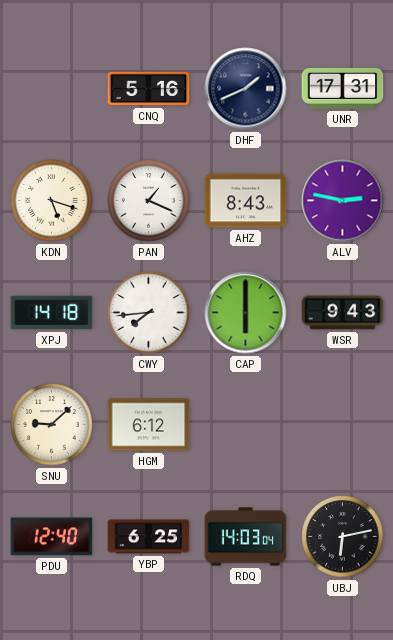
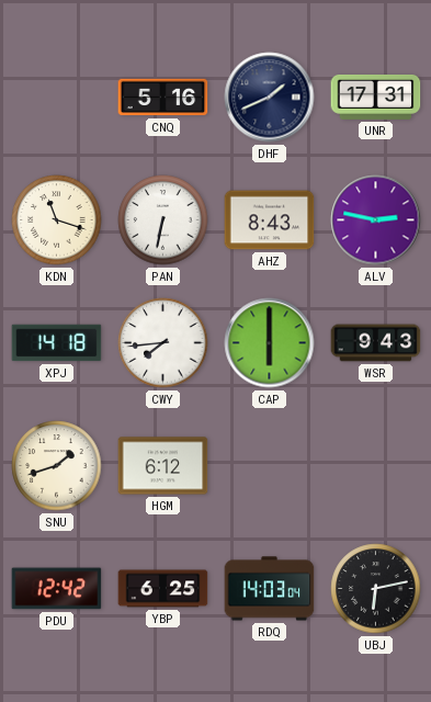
KDN: 5:18 -> 11:18 (57, 220)
PAN: 1:19 -> 6:32 (163, 220)
SNU: 9:08 -> 1:42 (57, 466)
PDU: 12:40 -> 12:42 (57, 589)
